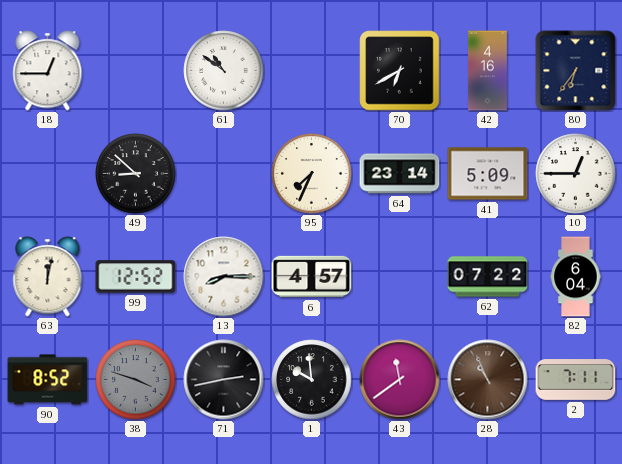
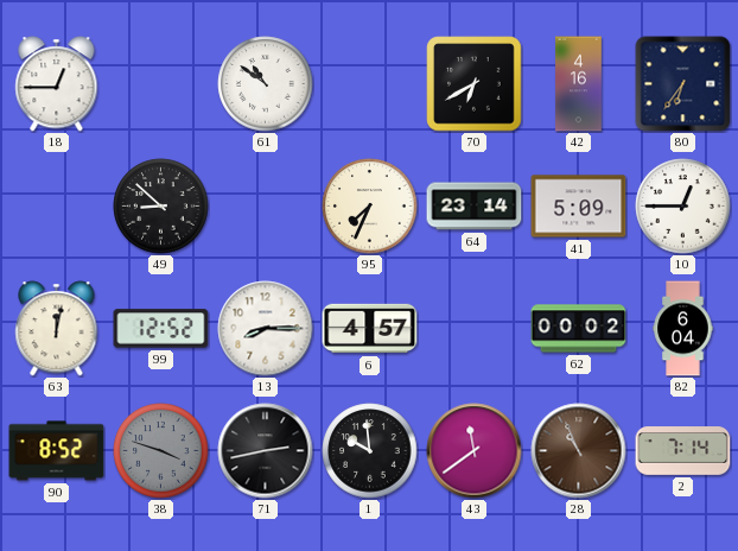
62: 07:22 -> 00:02 (579, 329)
2: 7:11 -> 7:14 (683, 451)
